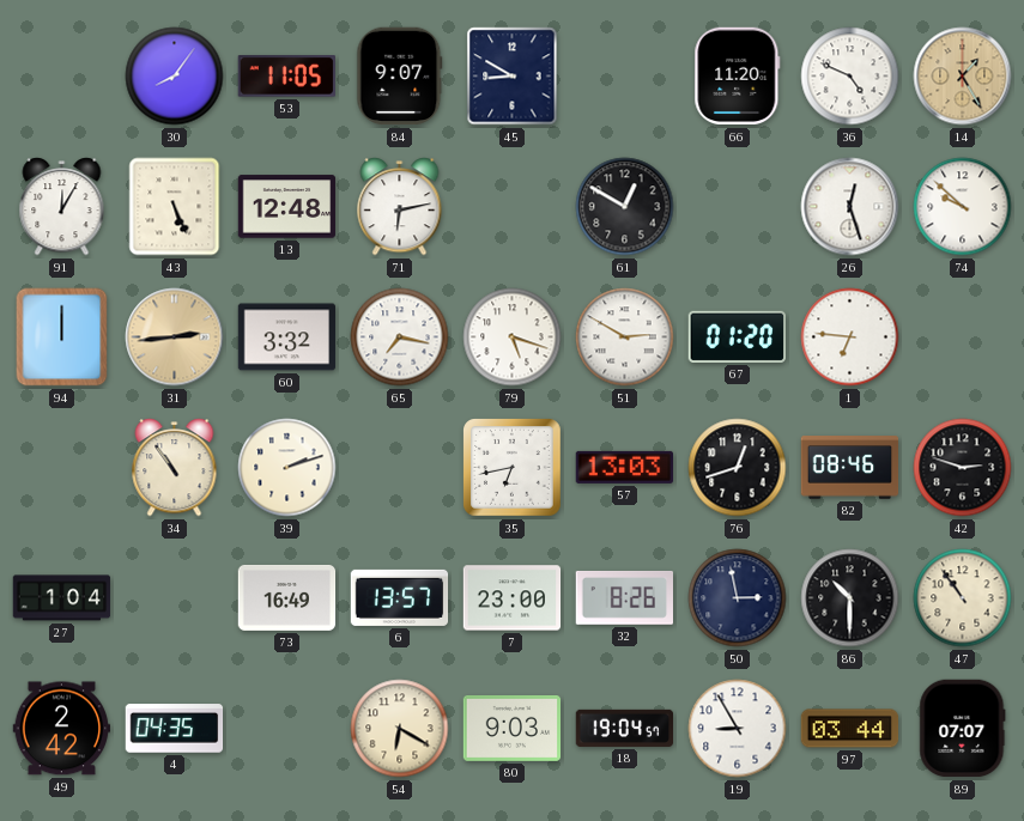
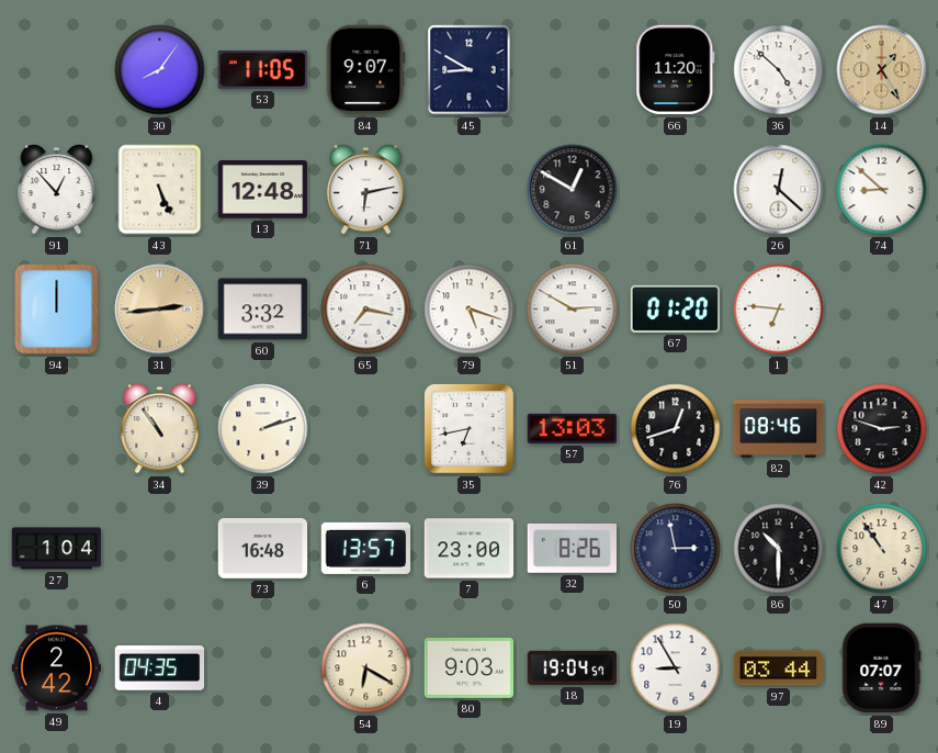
36: 4:49 -> 4:52 (779, 70)
91: 12:05 -> 12:53 (57, 190)
26: 12:27 -> 12:22 (779, 190)
74: 9:52 -> 8:52 (882, 190)
73: 16:49 -> 16:48 (263, 548)
